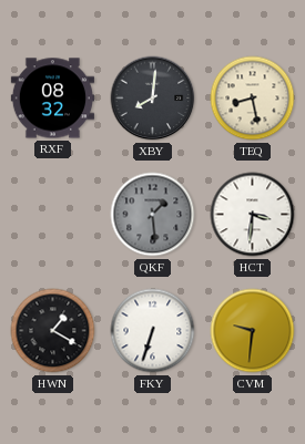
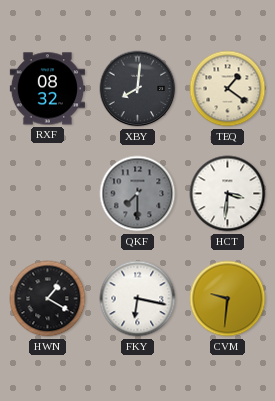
TEQ: 8:28 -> 1:21 (228, 89)
QKF: 1:29 -> 7:30 (138, 194)
FKY: 6:33 -> 6:17 (138, 299)
